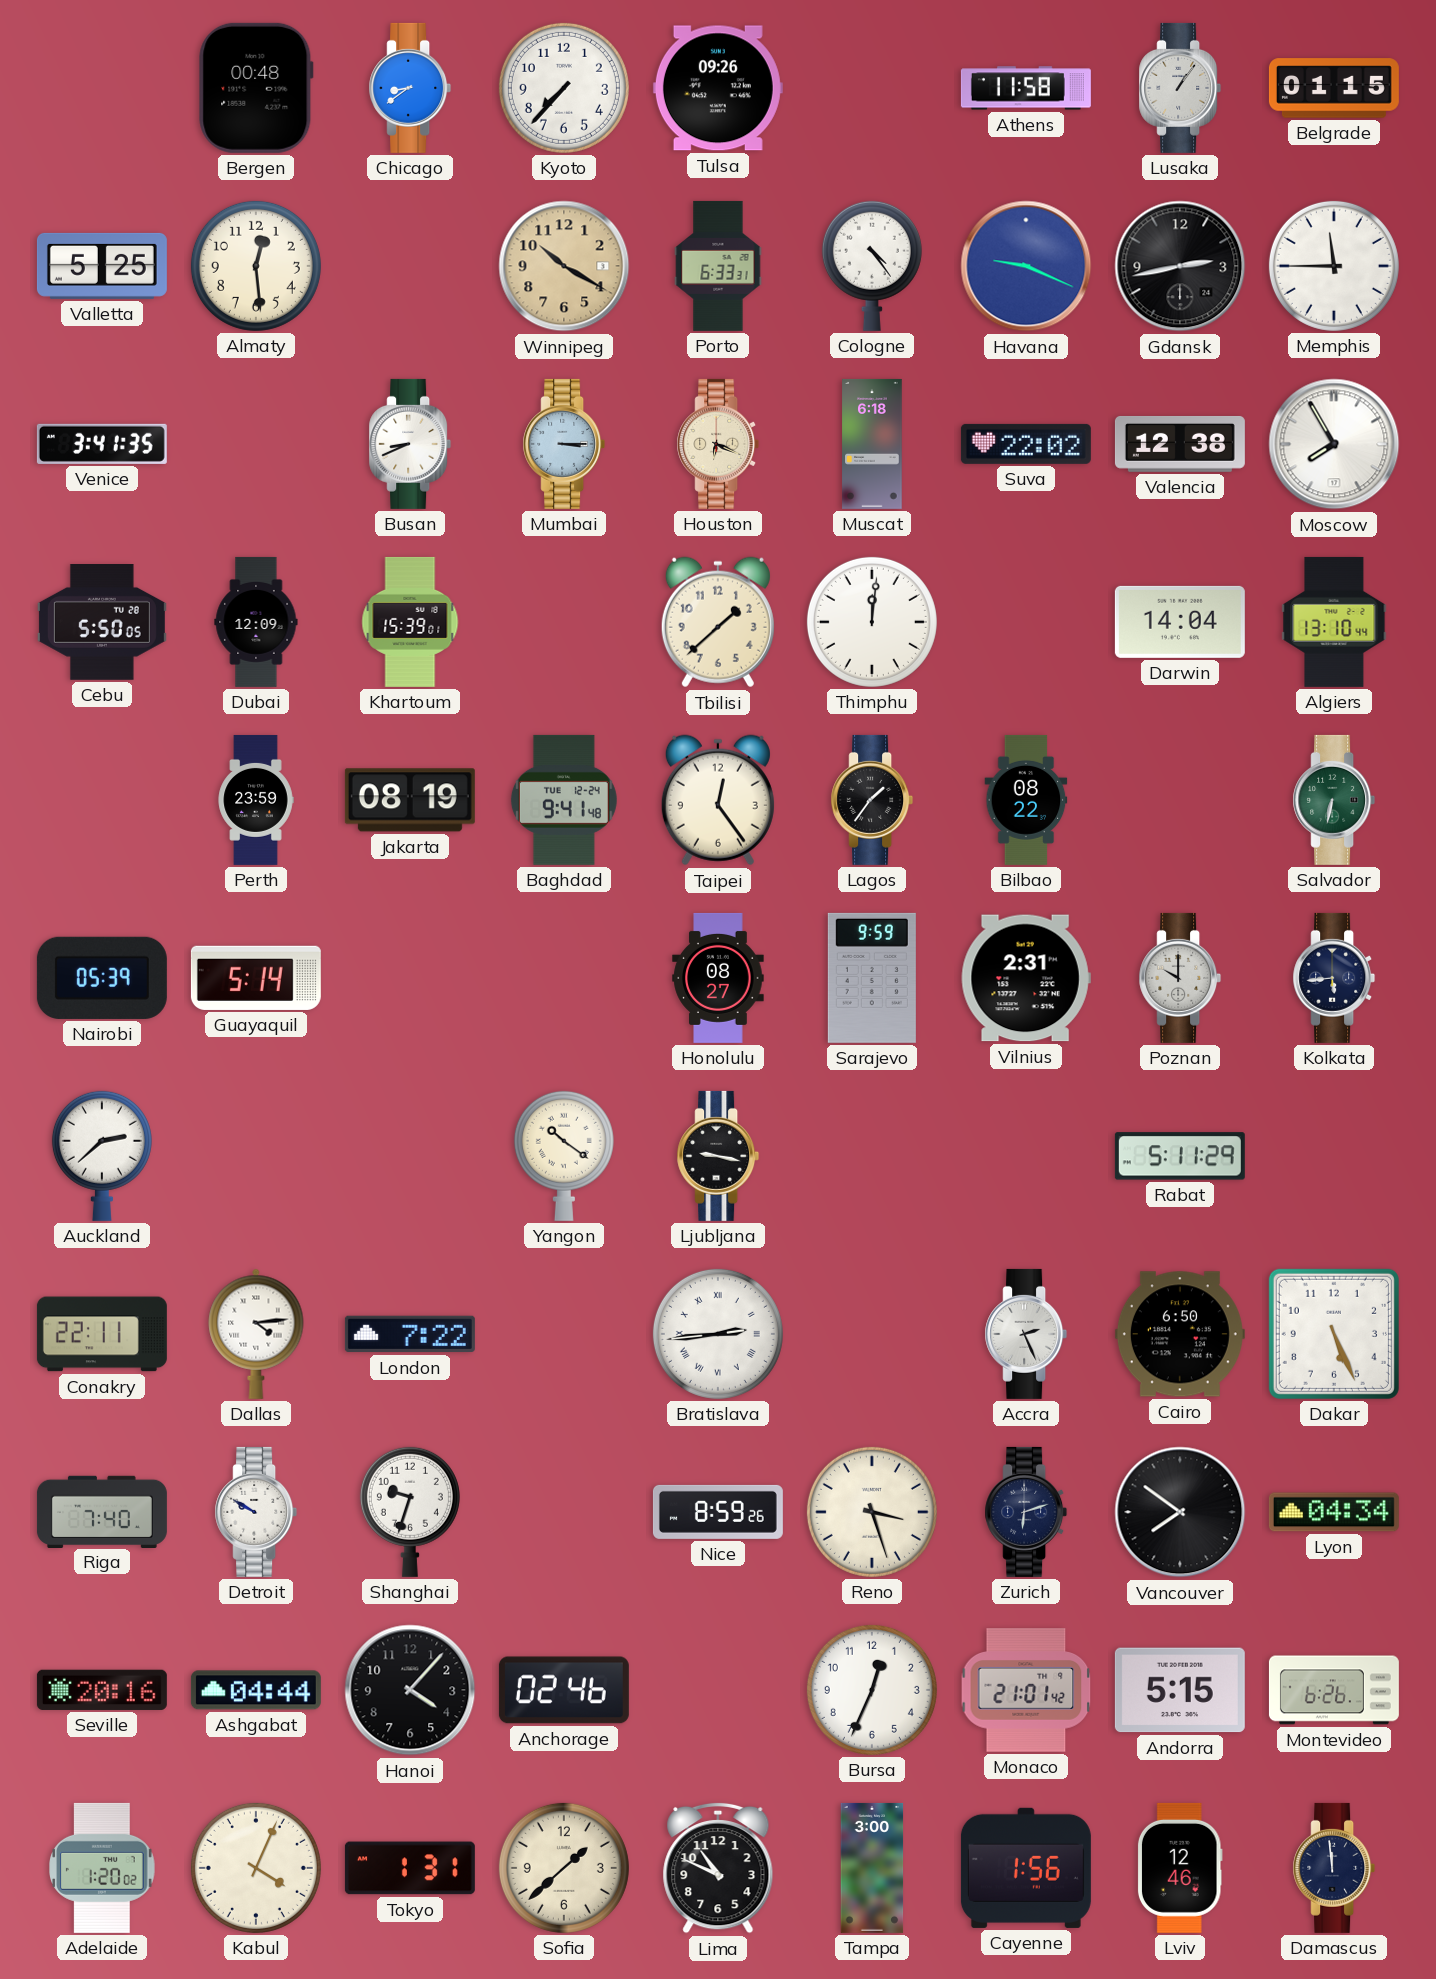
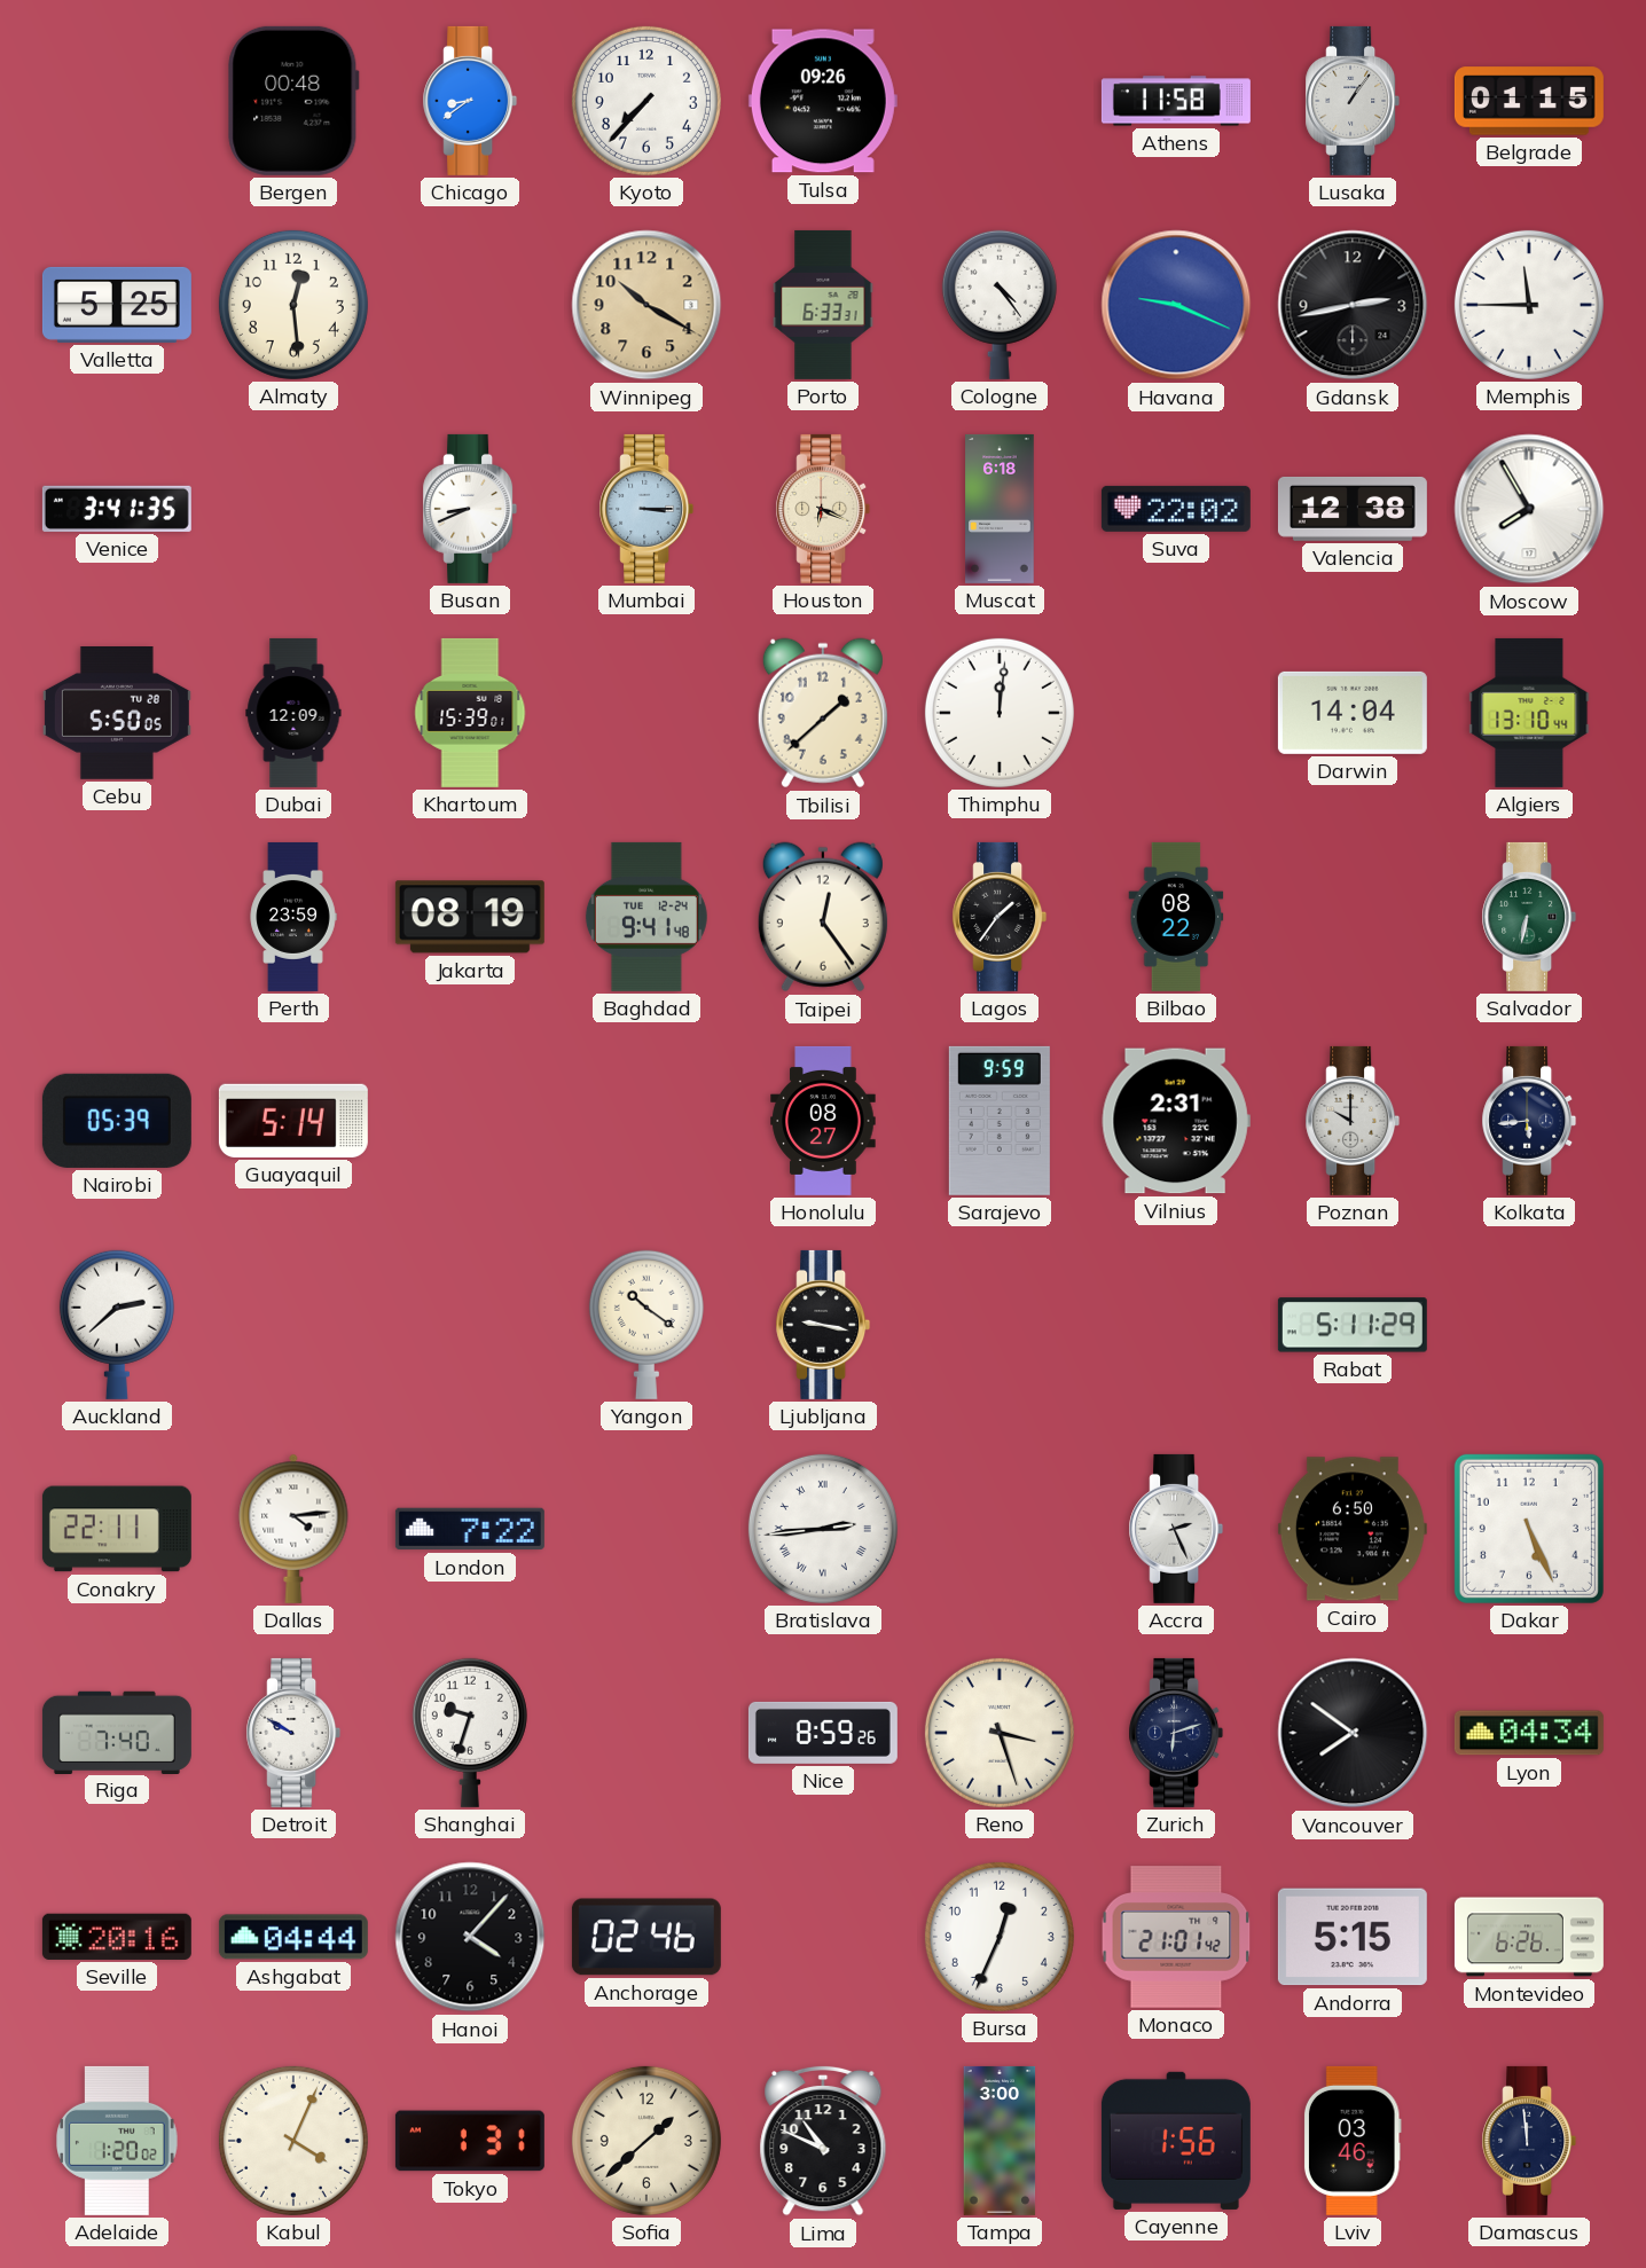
Lviv: 12:46 -> 03:46 (1353, 2141)
